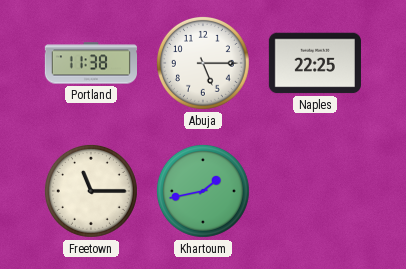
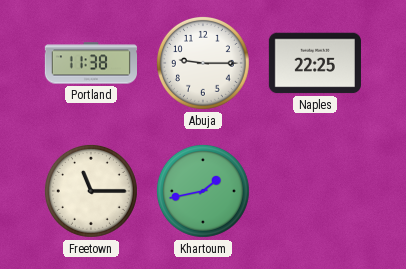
Abuja: 5:15 -> 9:15 (203, 63)
